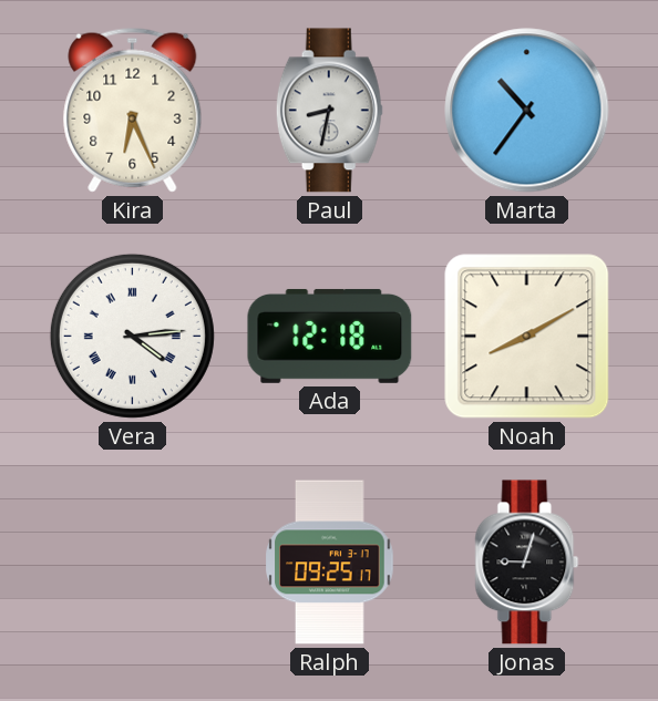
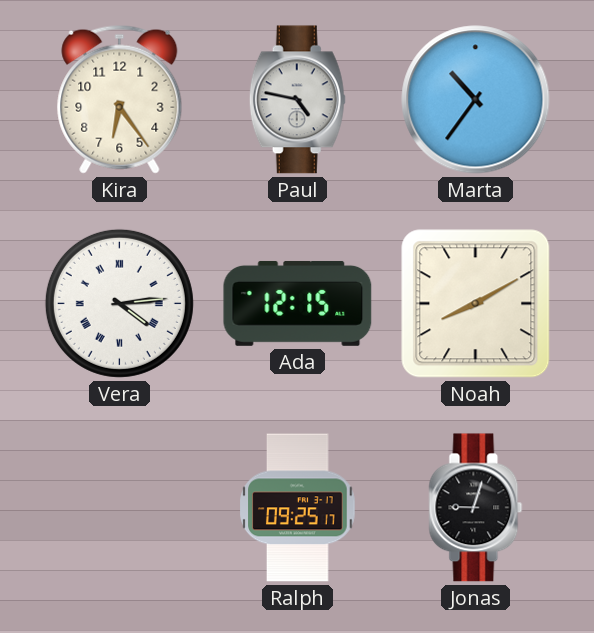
Kira: 6:26 -> 6:24 (120, 99)
Paul: 8:32 -> 4:47 (297, 100)
Ada: 12:18 -> 12:15 (298, 303)
